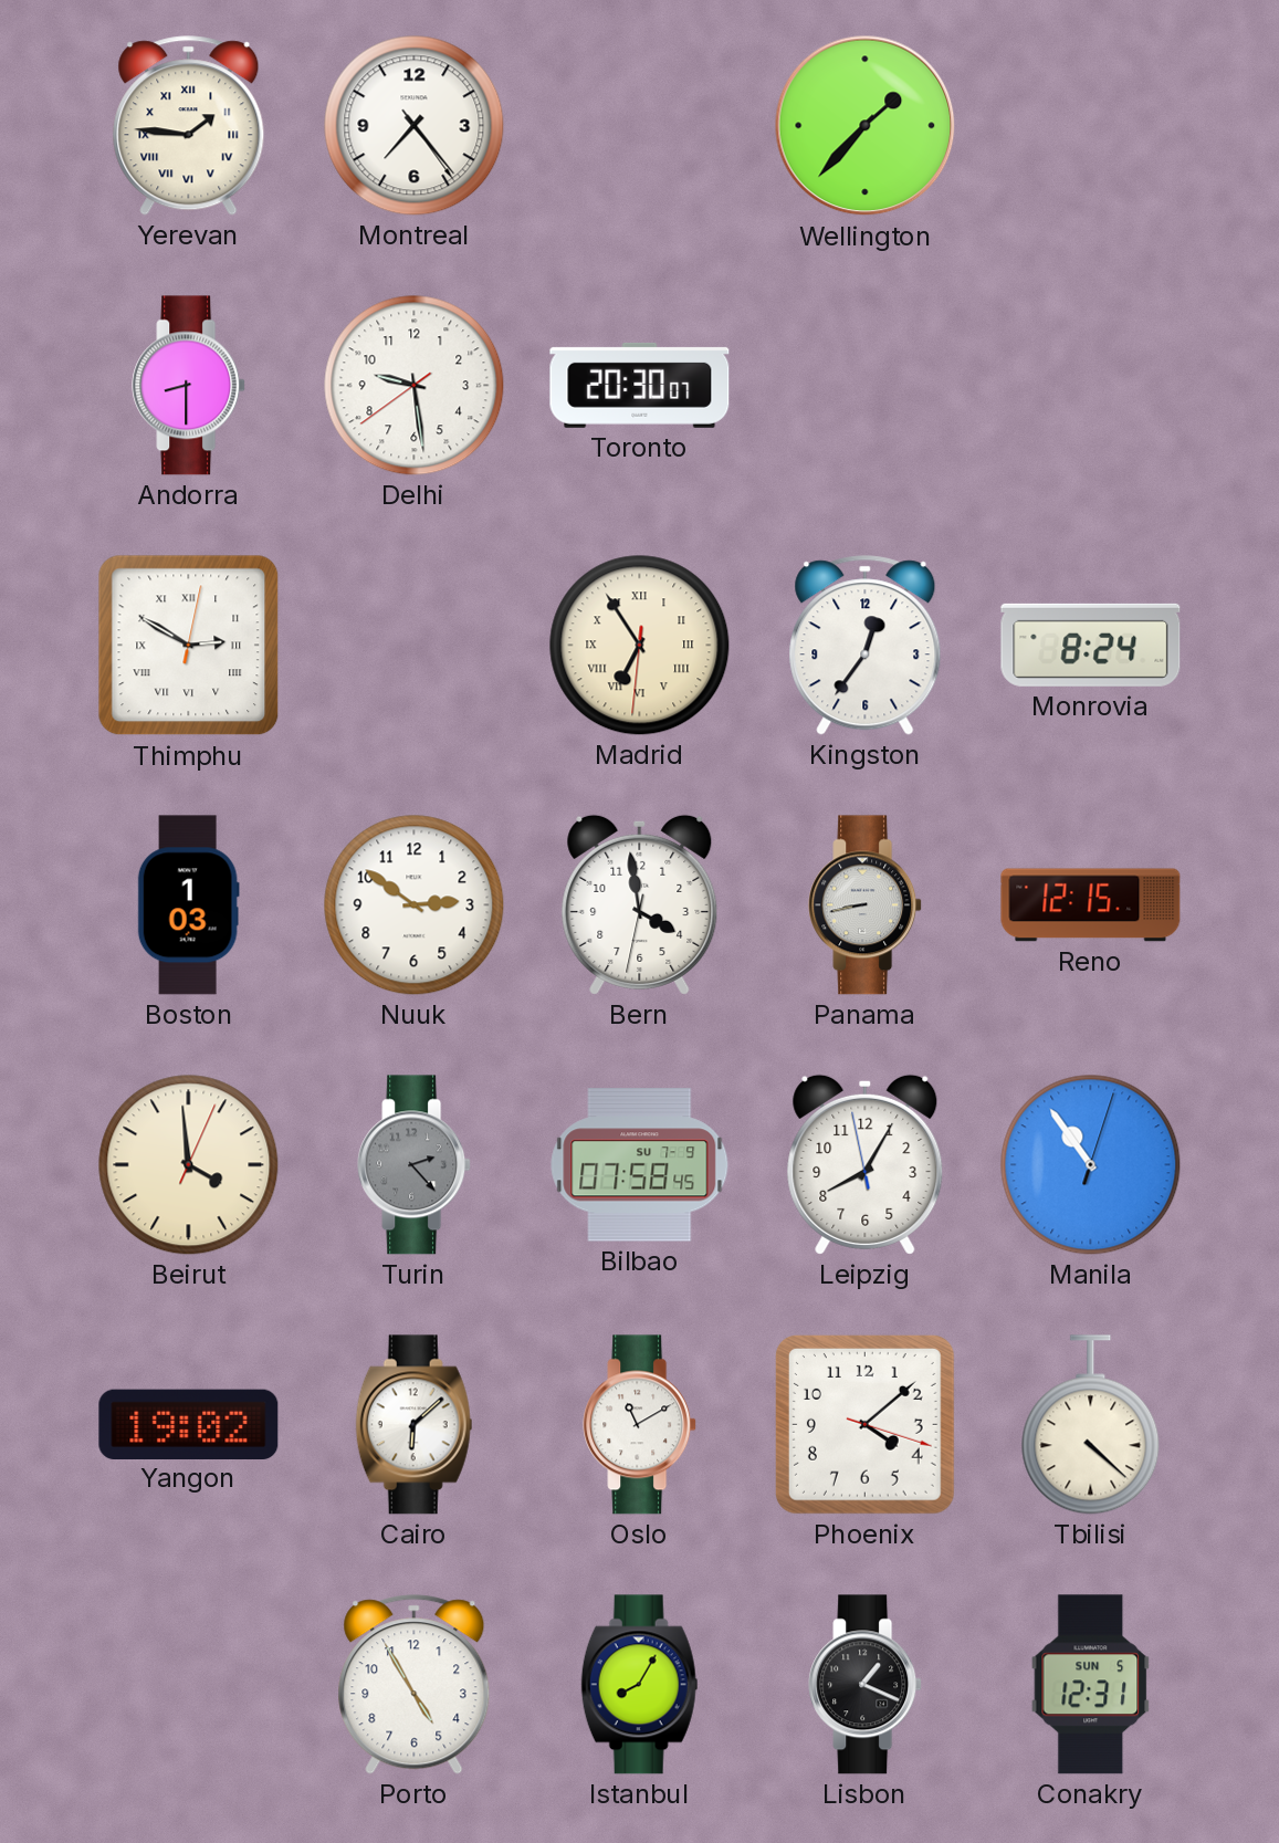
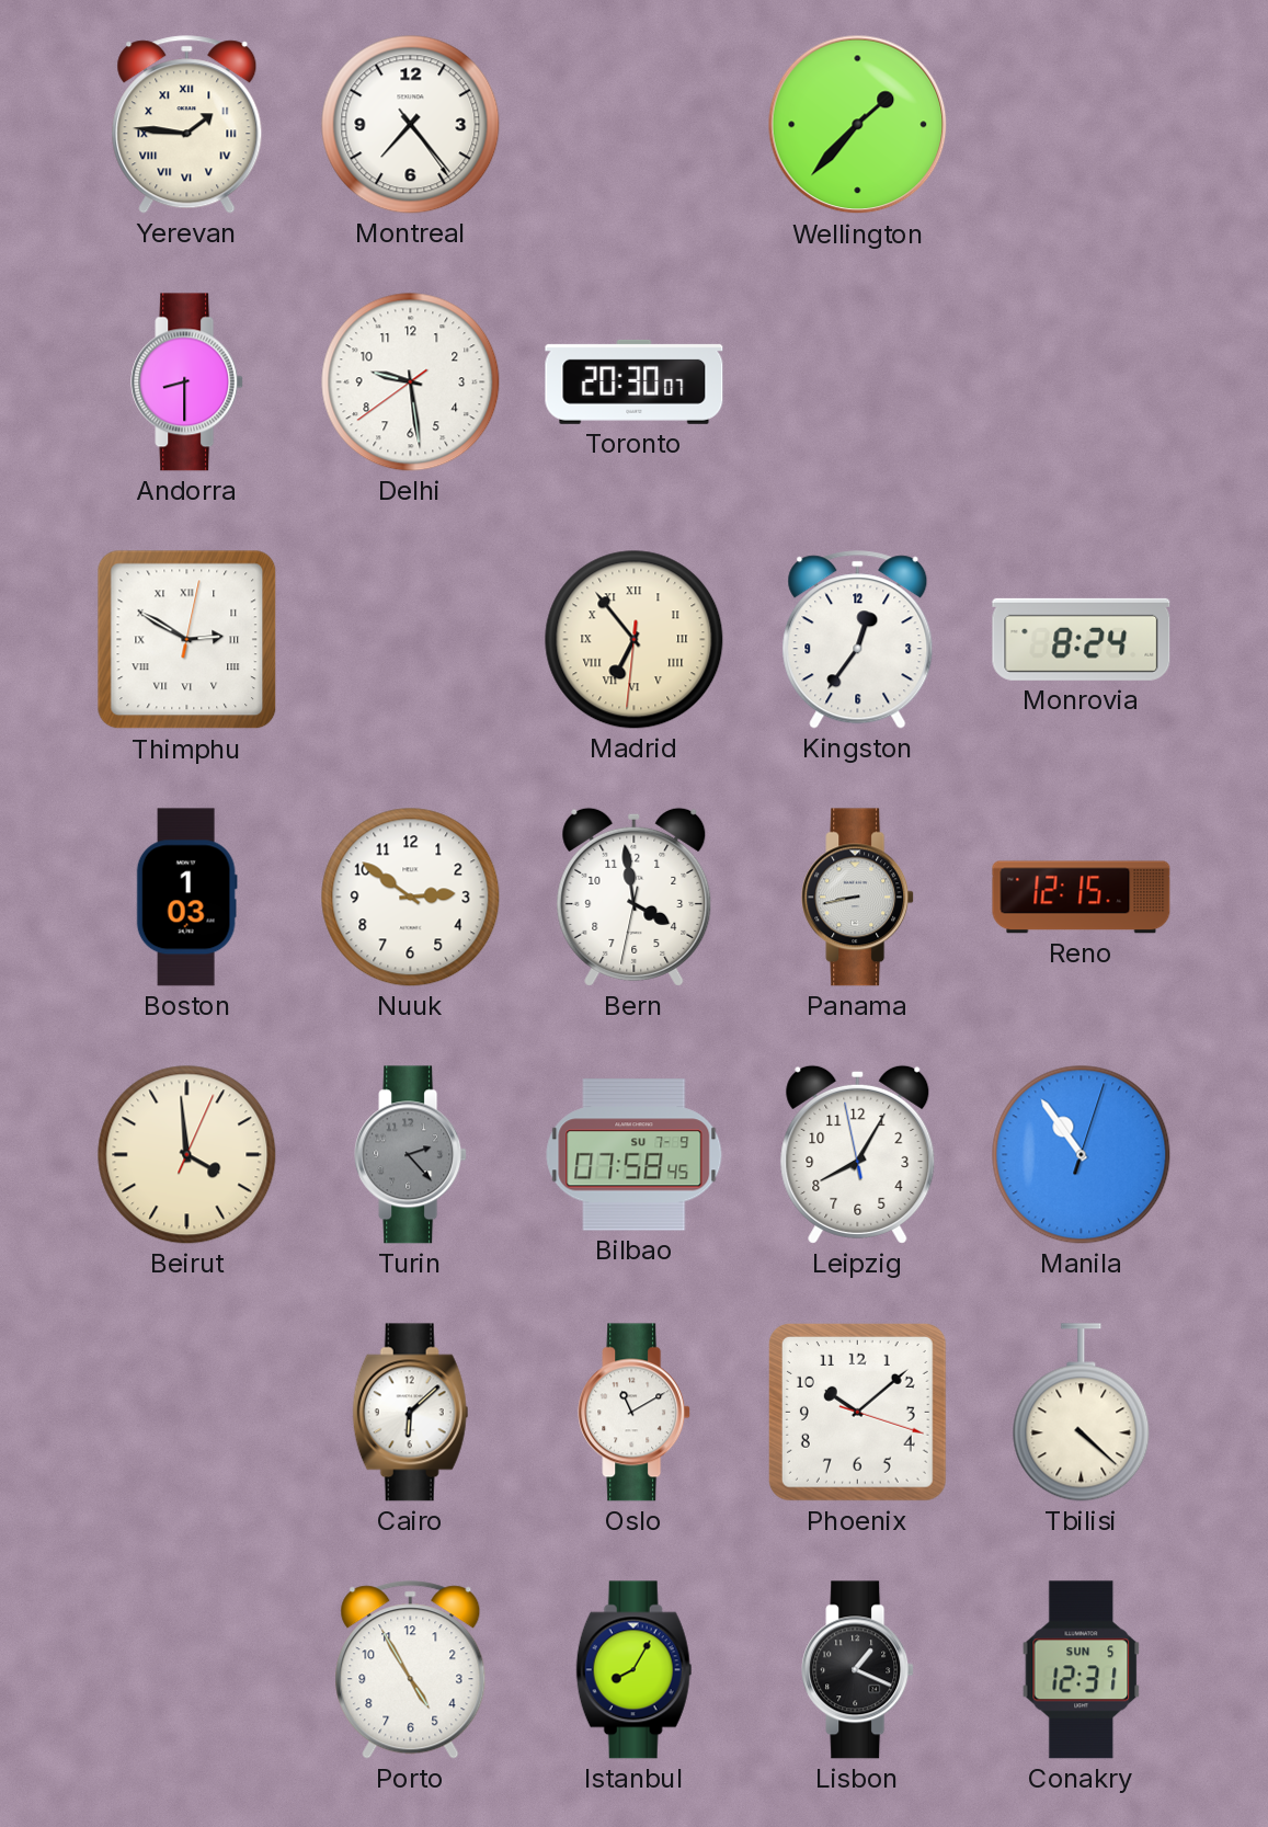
Madrid: 6:54 -> 6:53 (635, 640)
Yangon: 19:02 -> none (189, 1424)
Phoenix: 4:08 -> 10:08 (857, 1412)
